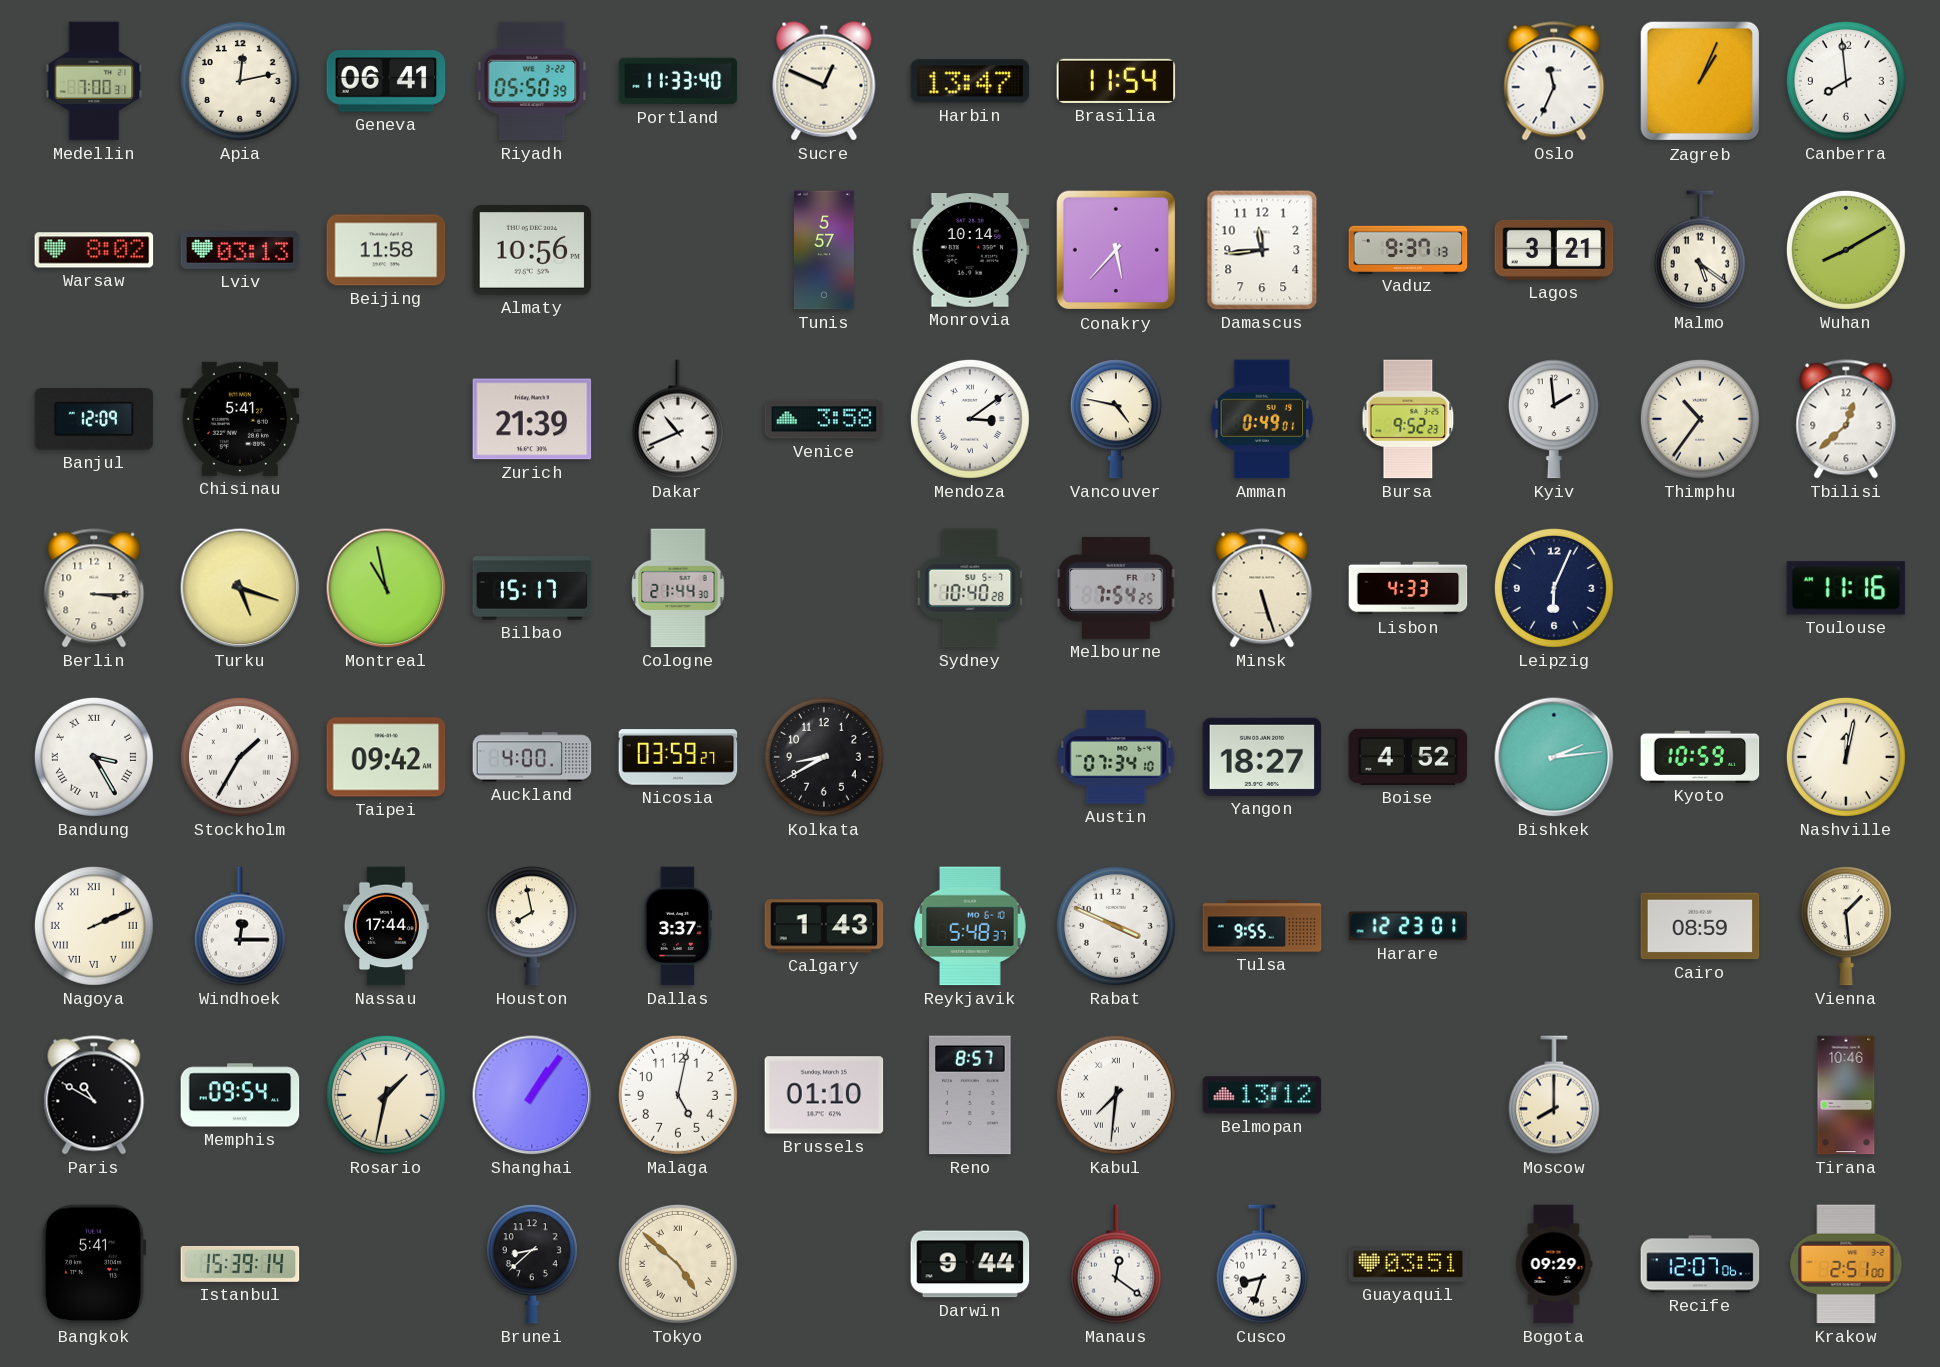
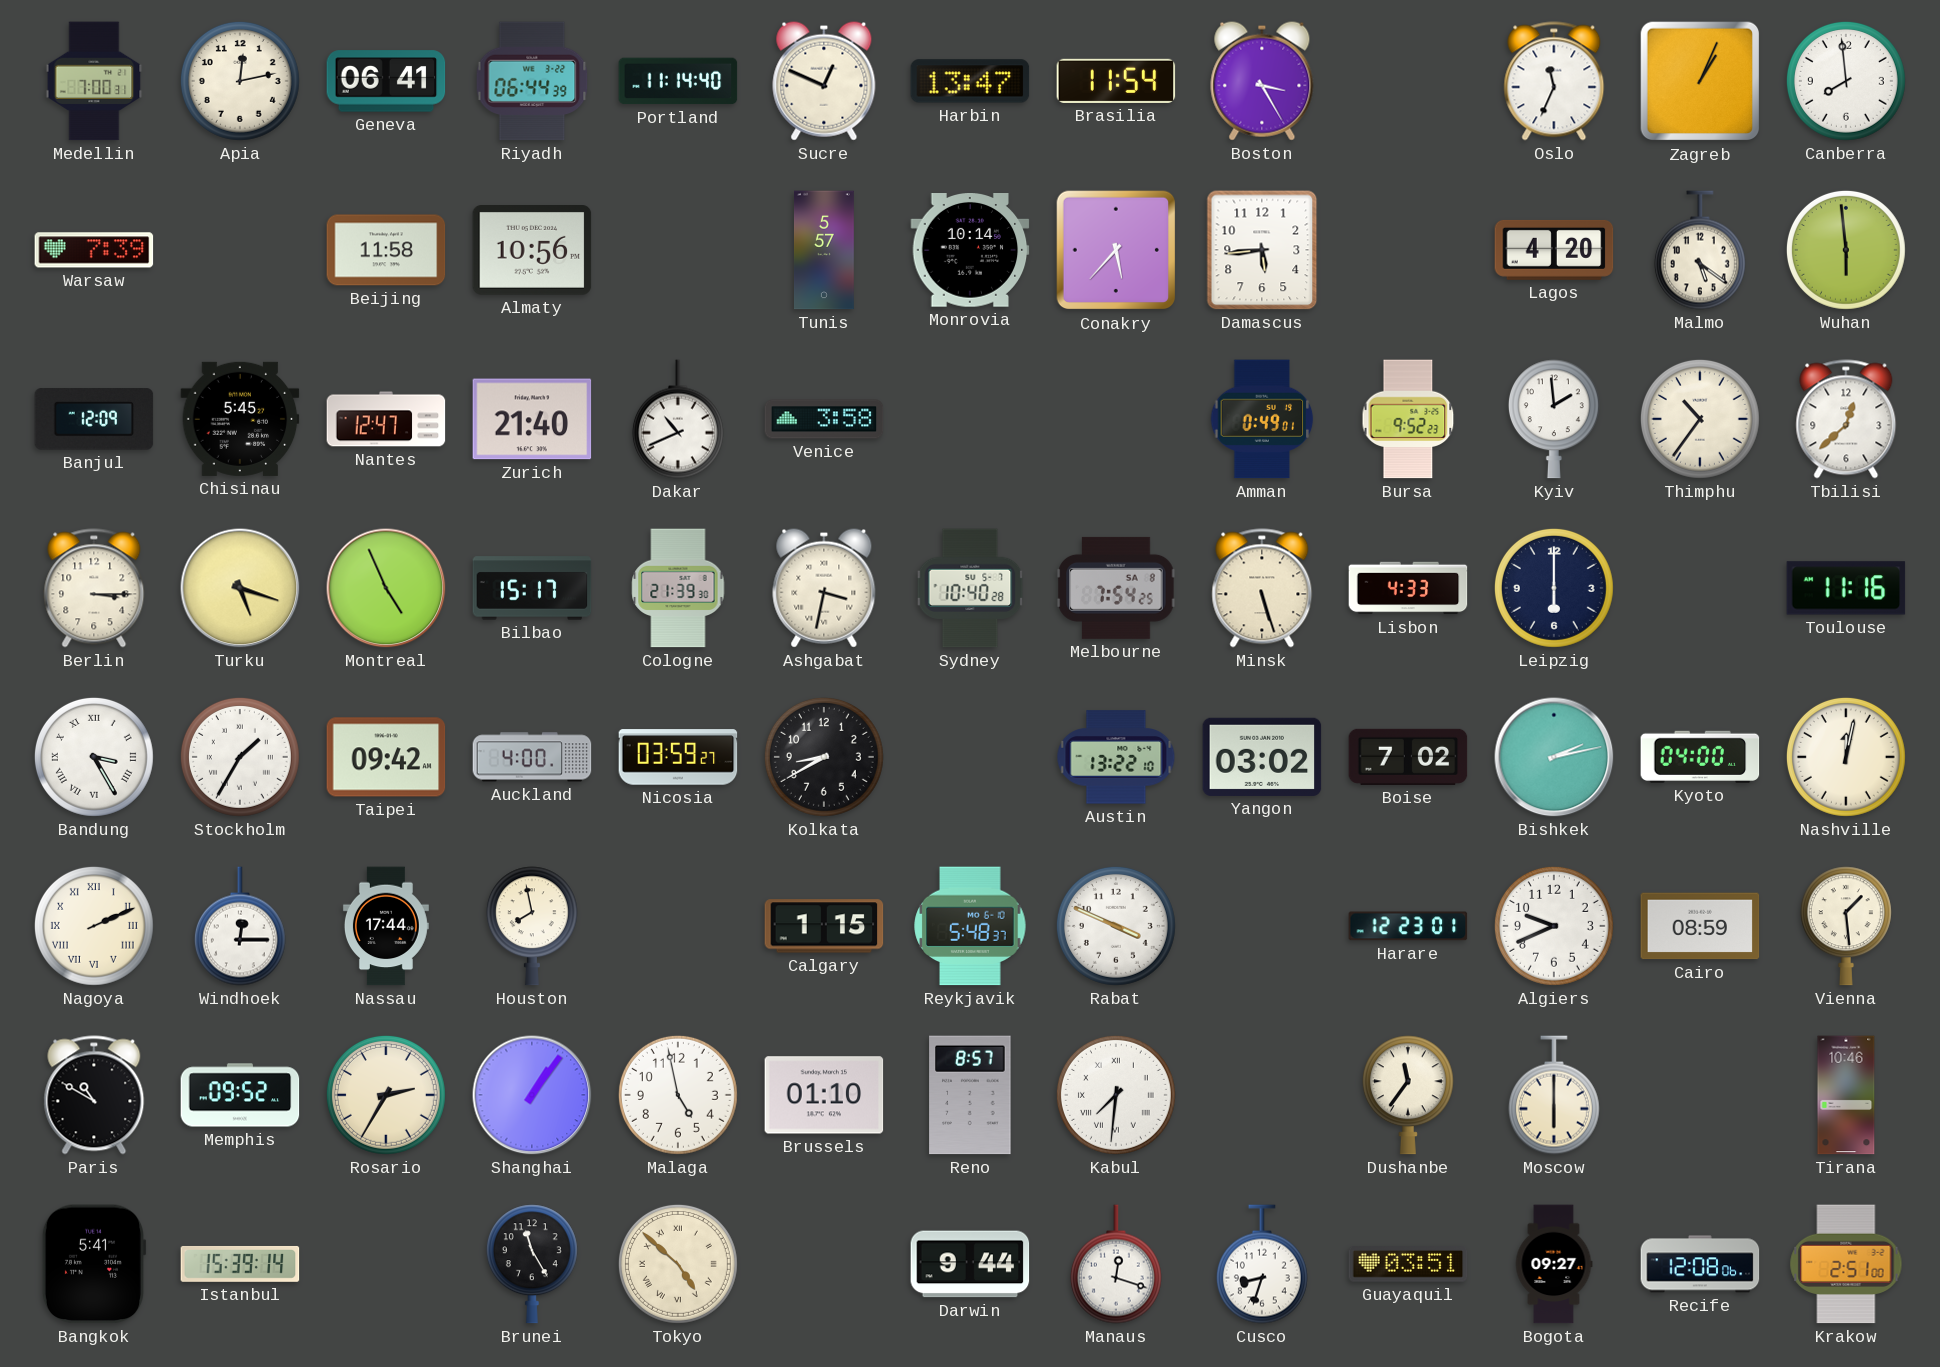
Riyadh: 05:50 -> 06:44 (532, 81)
Portland: 11:33 -> 11:14 (678, 81)
Boston: none -> 3:25 (1262, 81)
Warsaw: 8:02 -> 7:39 (94, 250)
Lviv: 03:13 -> none (240, 250)
Damascus: 11:44 -> 5:44 (1262, 250)
Vaduz: 9:37 -> none (1408, 249)
Lagos: 3:21 -> 4:20 (1554, 250)
Wuhan: 8:10 -> 5:59 (1846, 250)
Chisinau: 5:41 -> 5:45 (240, 419)
Nantes: none -> 12:47 (386, 419)
Zurich: 21:39 -> 21:40 (532, 419)
Mendoza: 3:09 -> none (970, 419)
Vancouver: 4:47 -> none (1116, 419)
Montreal: 10:58 -> 4:56 (386, 588)
Cologne: 21:44 -> 21:39 (678, 588)
Ashgabat: none -> 3:32 (824, 588)
Melbourne date: FR 7 -> SA 8 (1116, 588)
Leipzig: 6:04 -> 6:00 (1554, 588)
Austin: 07:34 -> 13:22 (1116, 757)
Yangon: 18:27 -> 03:02 (1262, 757)
Boise: 4:52 -> 7:02 (1408, 757)
Bishkek: 2:14 -> 2:13 (1554, 757)
Kyoto: 10:59 -> 04:00 (1700, 757)
Dallas: 3:37 -> none (678, 926)
Calgary: 1:43 -> 1:15 (824, 926)
Tulsa: 9:55 -> none (1262, 926)
Algiers: none -> 9:41 (1554, 926)
Memphis: 09:54 -> 09:52 (240, 1095)
Rosario: 1:32 -> 2:35 (386, 1095)
Malaga: 5:02 -> 4:58 (678, 1095)
Belmopan: 13:12 -> none (1262, 1095)
Dushanbe: none -> 11:36 (1408, 1095)
Moscow: 8:00 -> 6:00 (1554, 1095)
Brunei: 8:38 -> 11:25 (532, 1264)
Manaus: 12:21 -> 12:18 (1116, 1264)
Bogota: 09:29 -> 09:27 (1554, 1264)
Recife: 12:07 -> 12:08 (1700, 1264)
